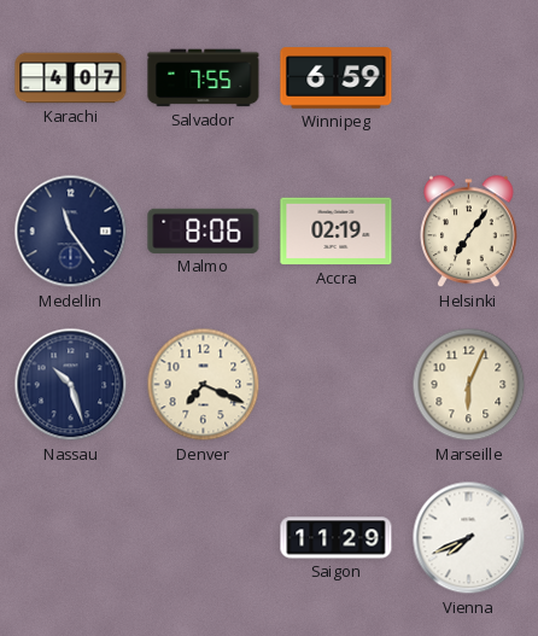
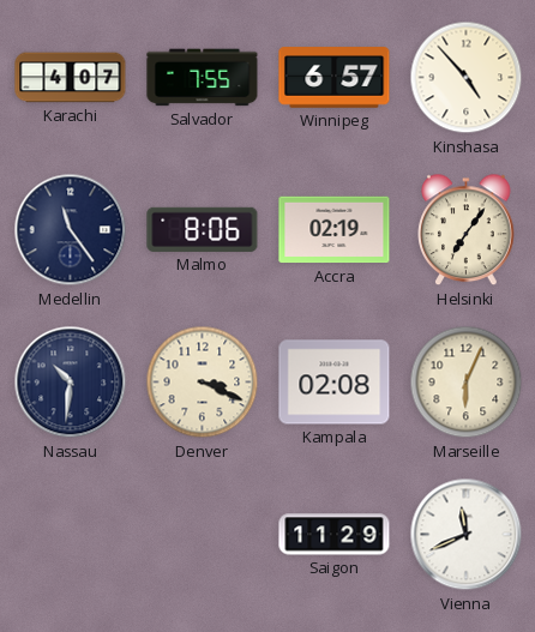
Winnipeg: 6:59 -> 6:57 (335, 78)
Kinshasa: none -> 4:53 (467, 78)
Nassau: 10:27 -> 10:31 (71, 383)
Denver: 7:19 -> 3:19 (203, 383)
Kampala: none -> 02:08 (335, 383)
Vienna: 7:41 -> 11:41 (467, 535)
